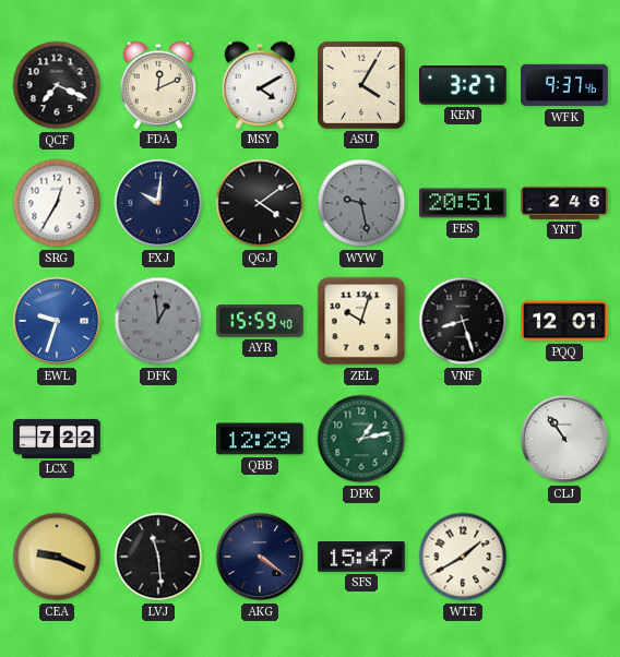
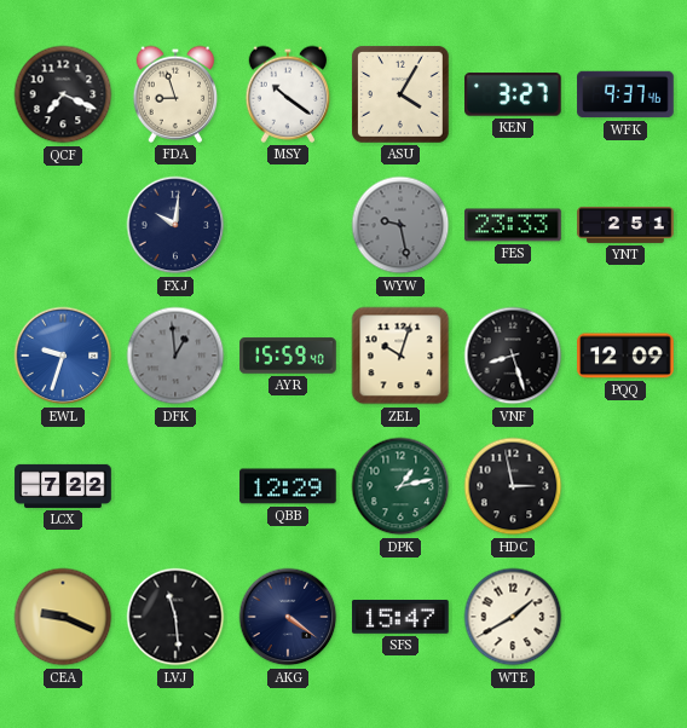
FDA: 12:11 -> 8:57 (175, 94)
MSY: 4:10 -> 10:21 (288, 94)
SRG: 12:35 -> none (57, 203)
QGJ: 4:09 -> none (260, 203)
FES: 20:51 -> 23:33 (513, 225)
YNT: 2:46 -> 2:51 (625, 225)
PQQ: 12:01 -> 12:09 (625, 356)
HDC: none -> 2:58 (513, 486)
CLJ: 10:54 -> none (564, 439)
